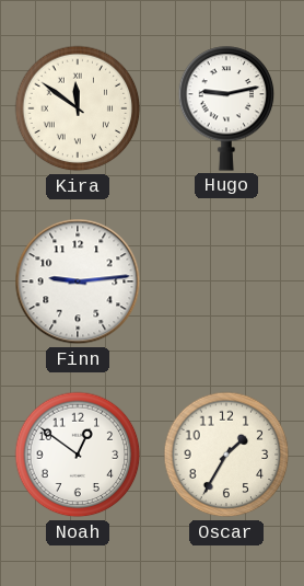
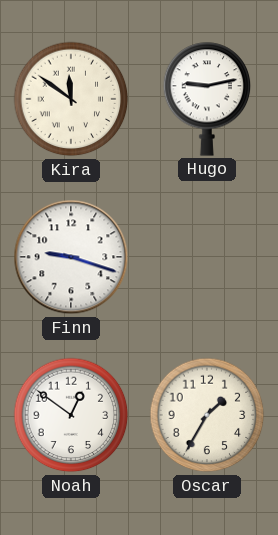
Finn: 9:14 -> 9:18 (71, 257)
